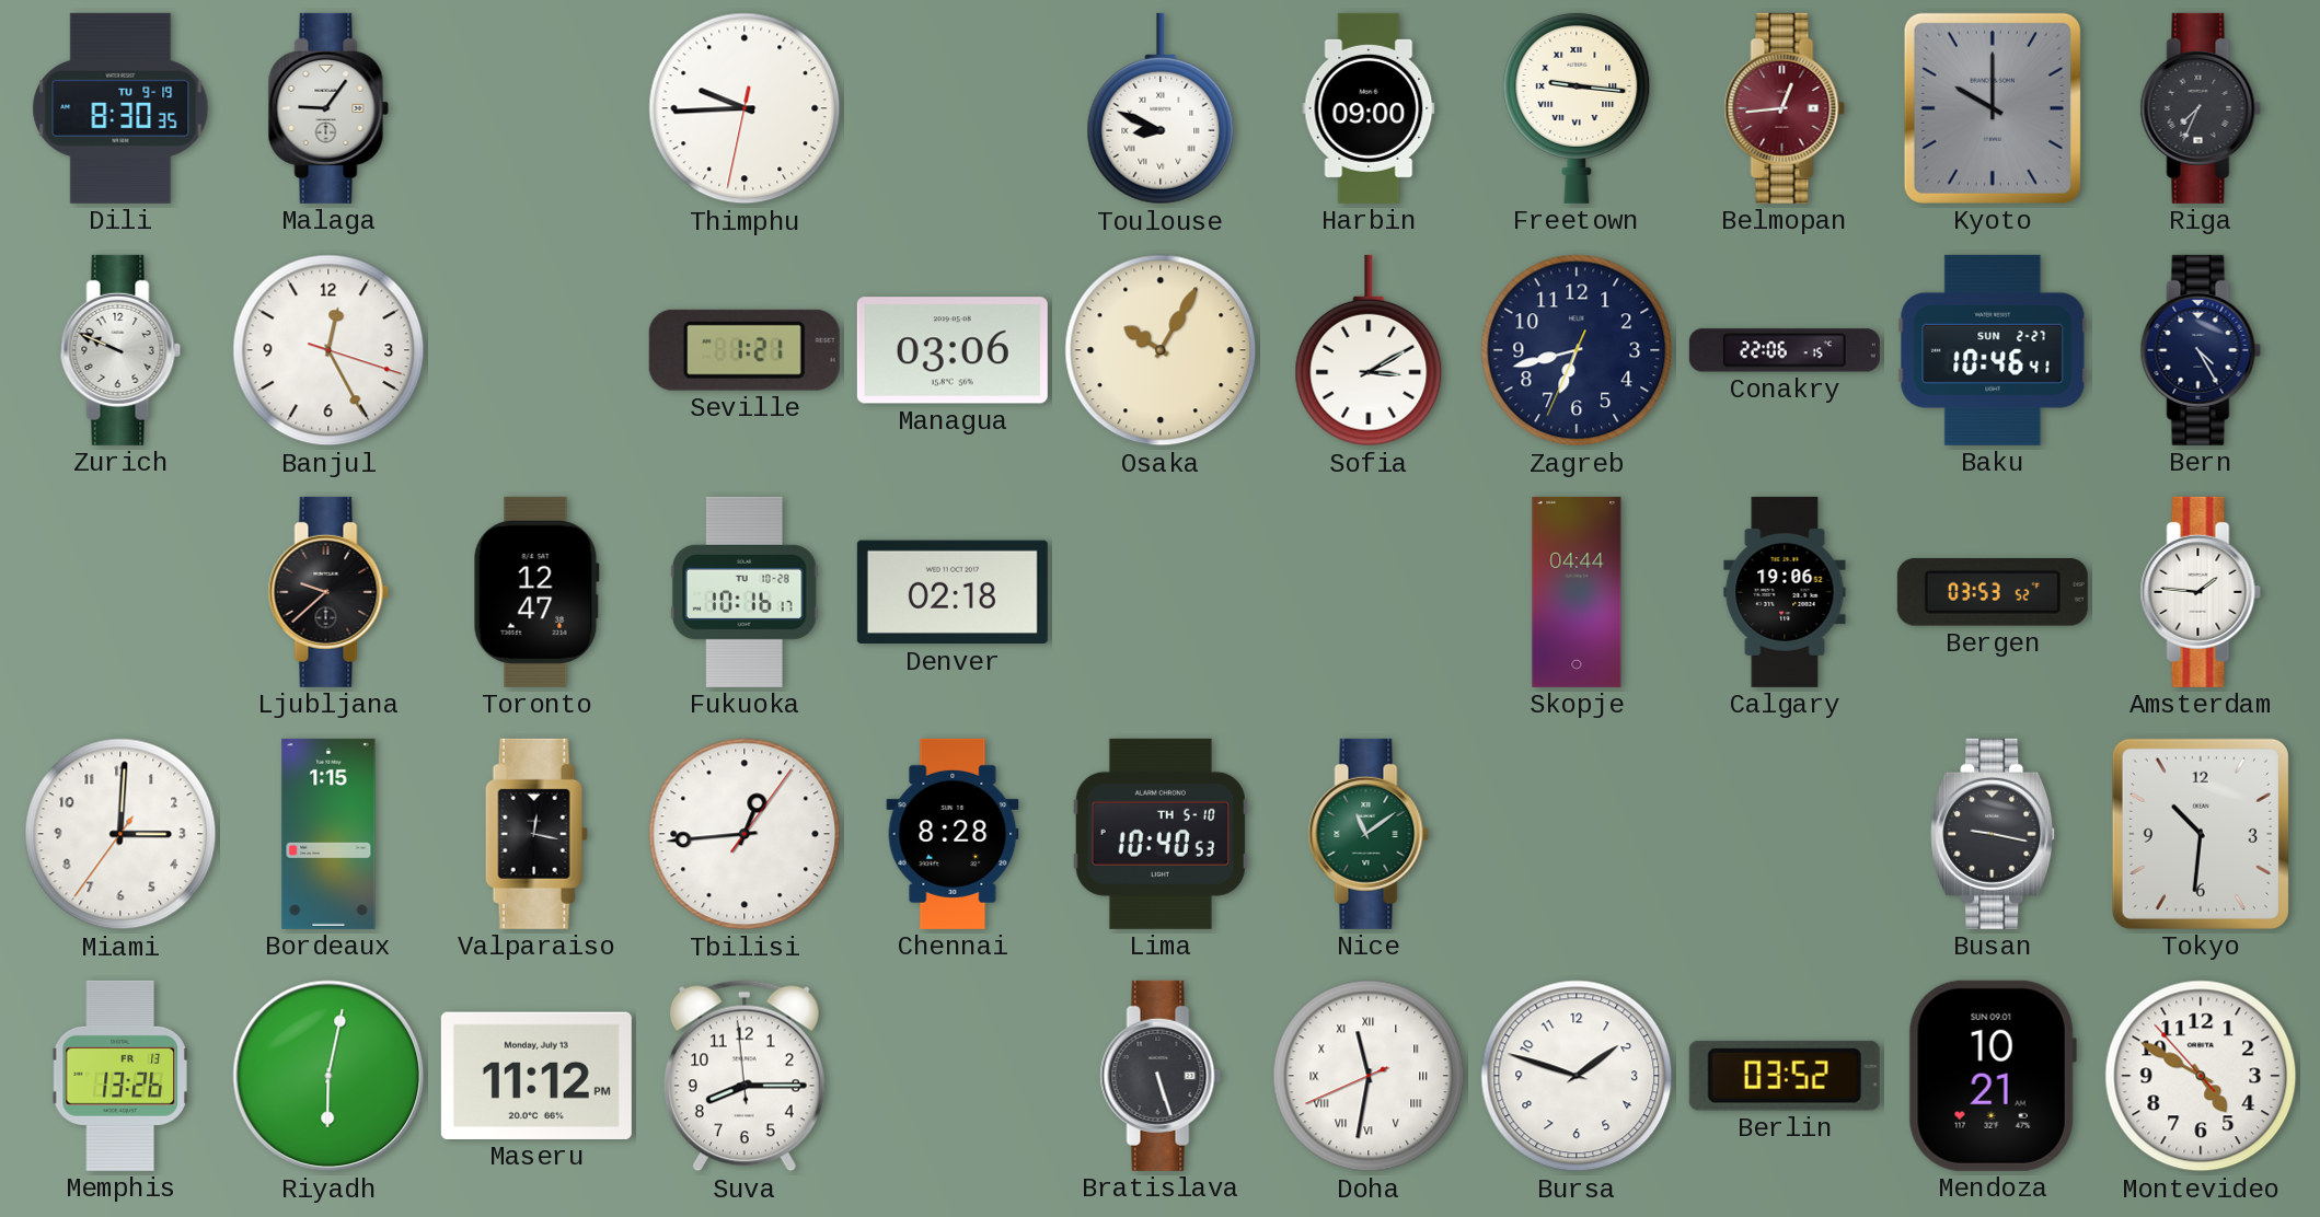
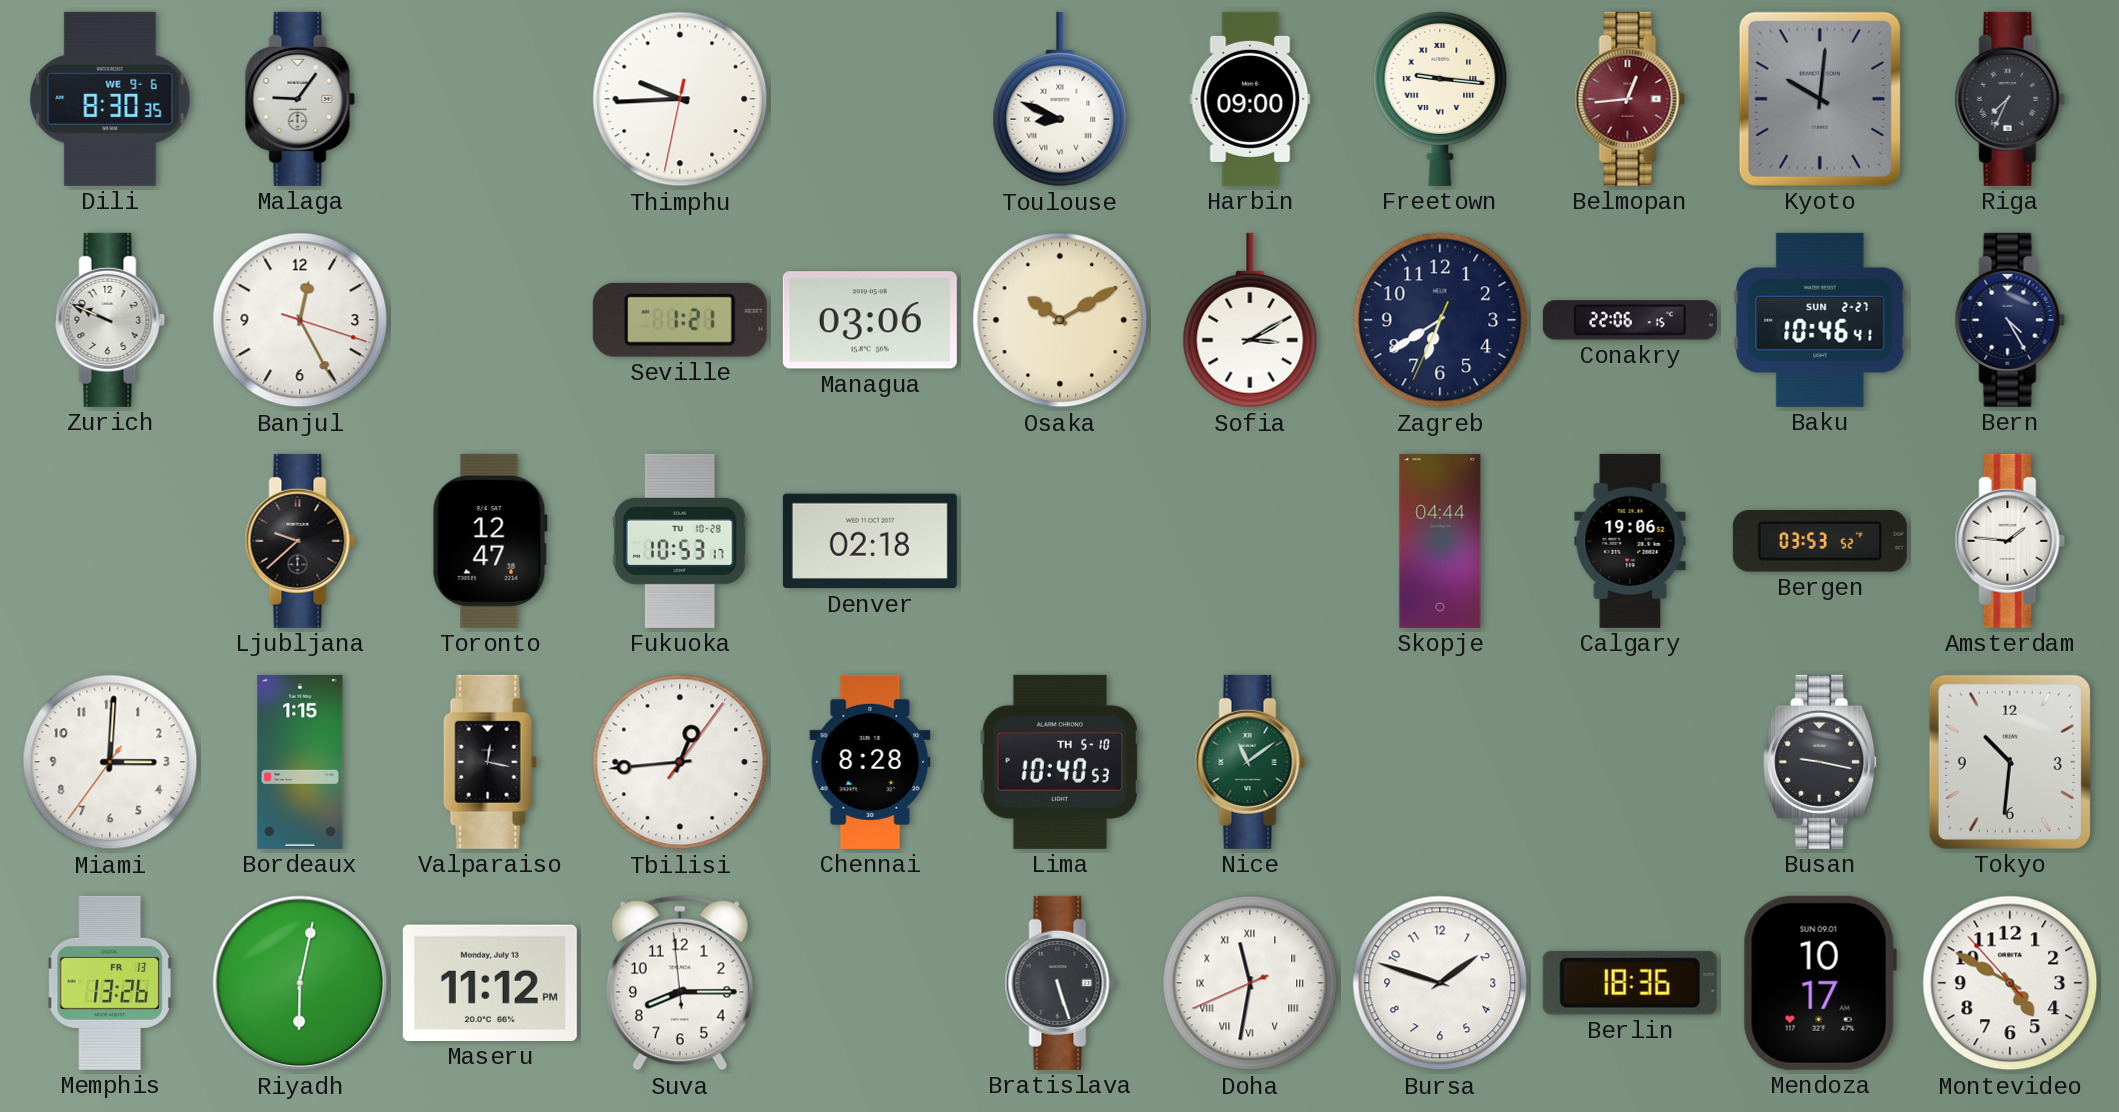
Dili date: TU 9-19 -> WE 9-6 (110, 99)
Kyoto: 10:00 -> 10:01 (1820, 99)
Osaka: 10:05 -> 10:10 (1060, 320)
Zagreb: 6:42 -> 6:39 (1440, 320)
Fukuoka: 10:16 -> 10:53 (680, 541)
Berlin: 03:52 -> 18:36 (1630, 983)
Mendoza: 10:21 -> 10:17 (1820, 983)
